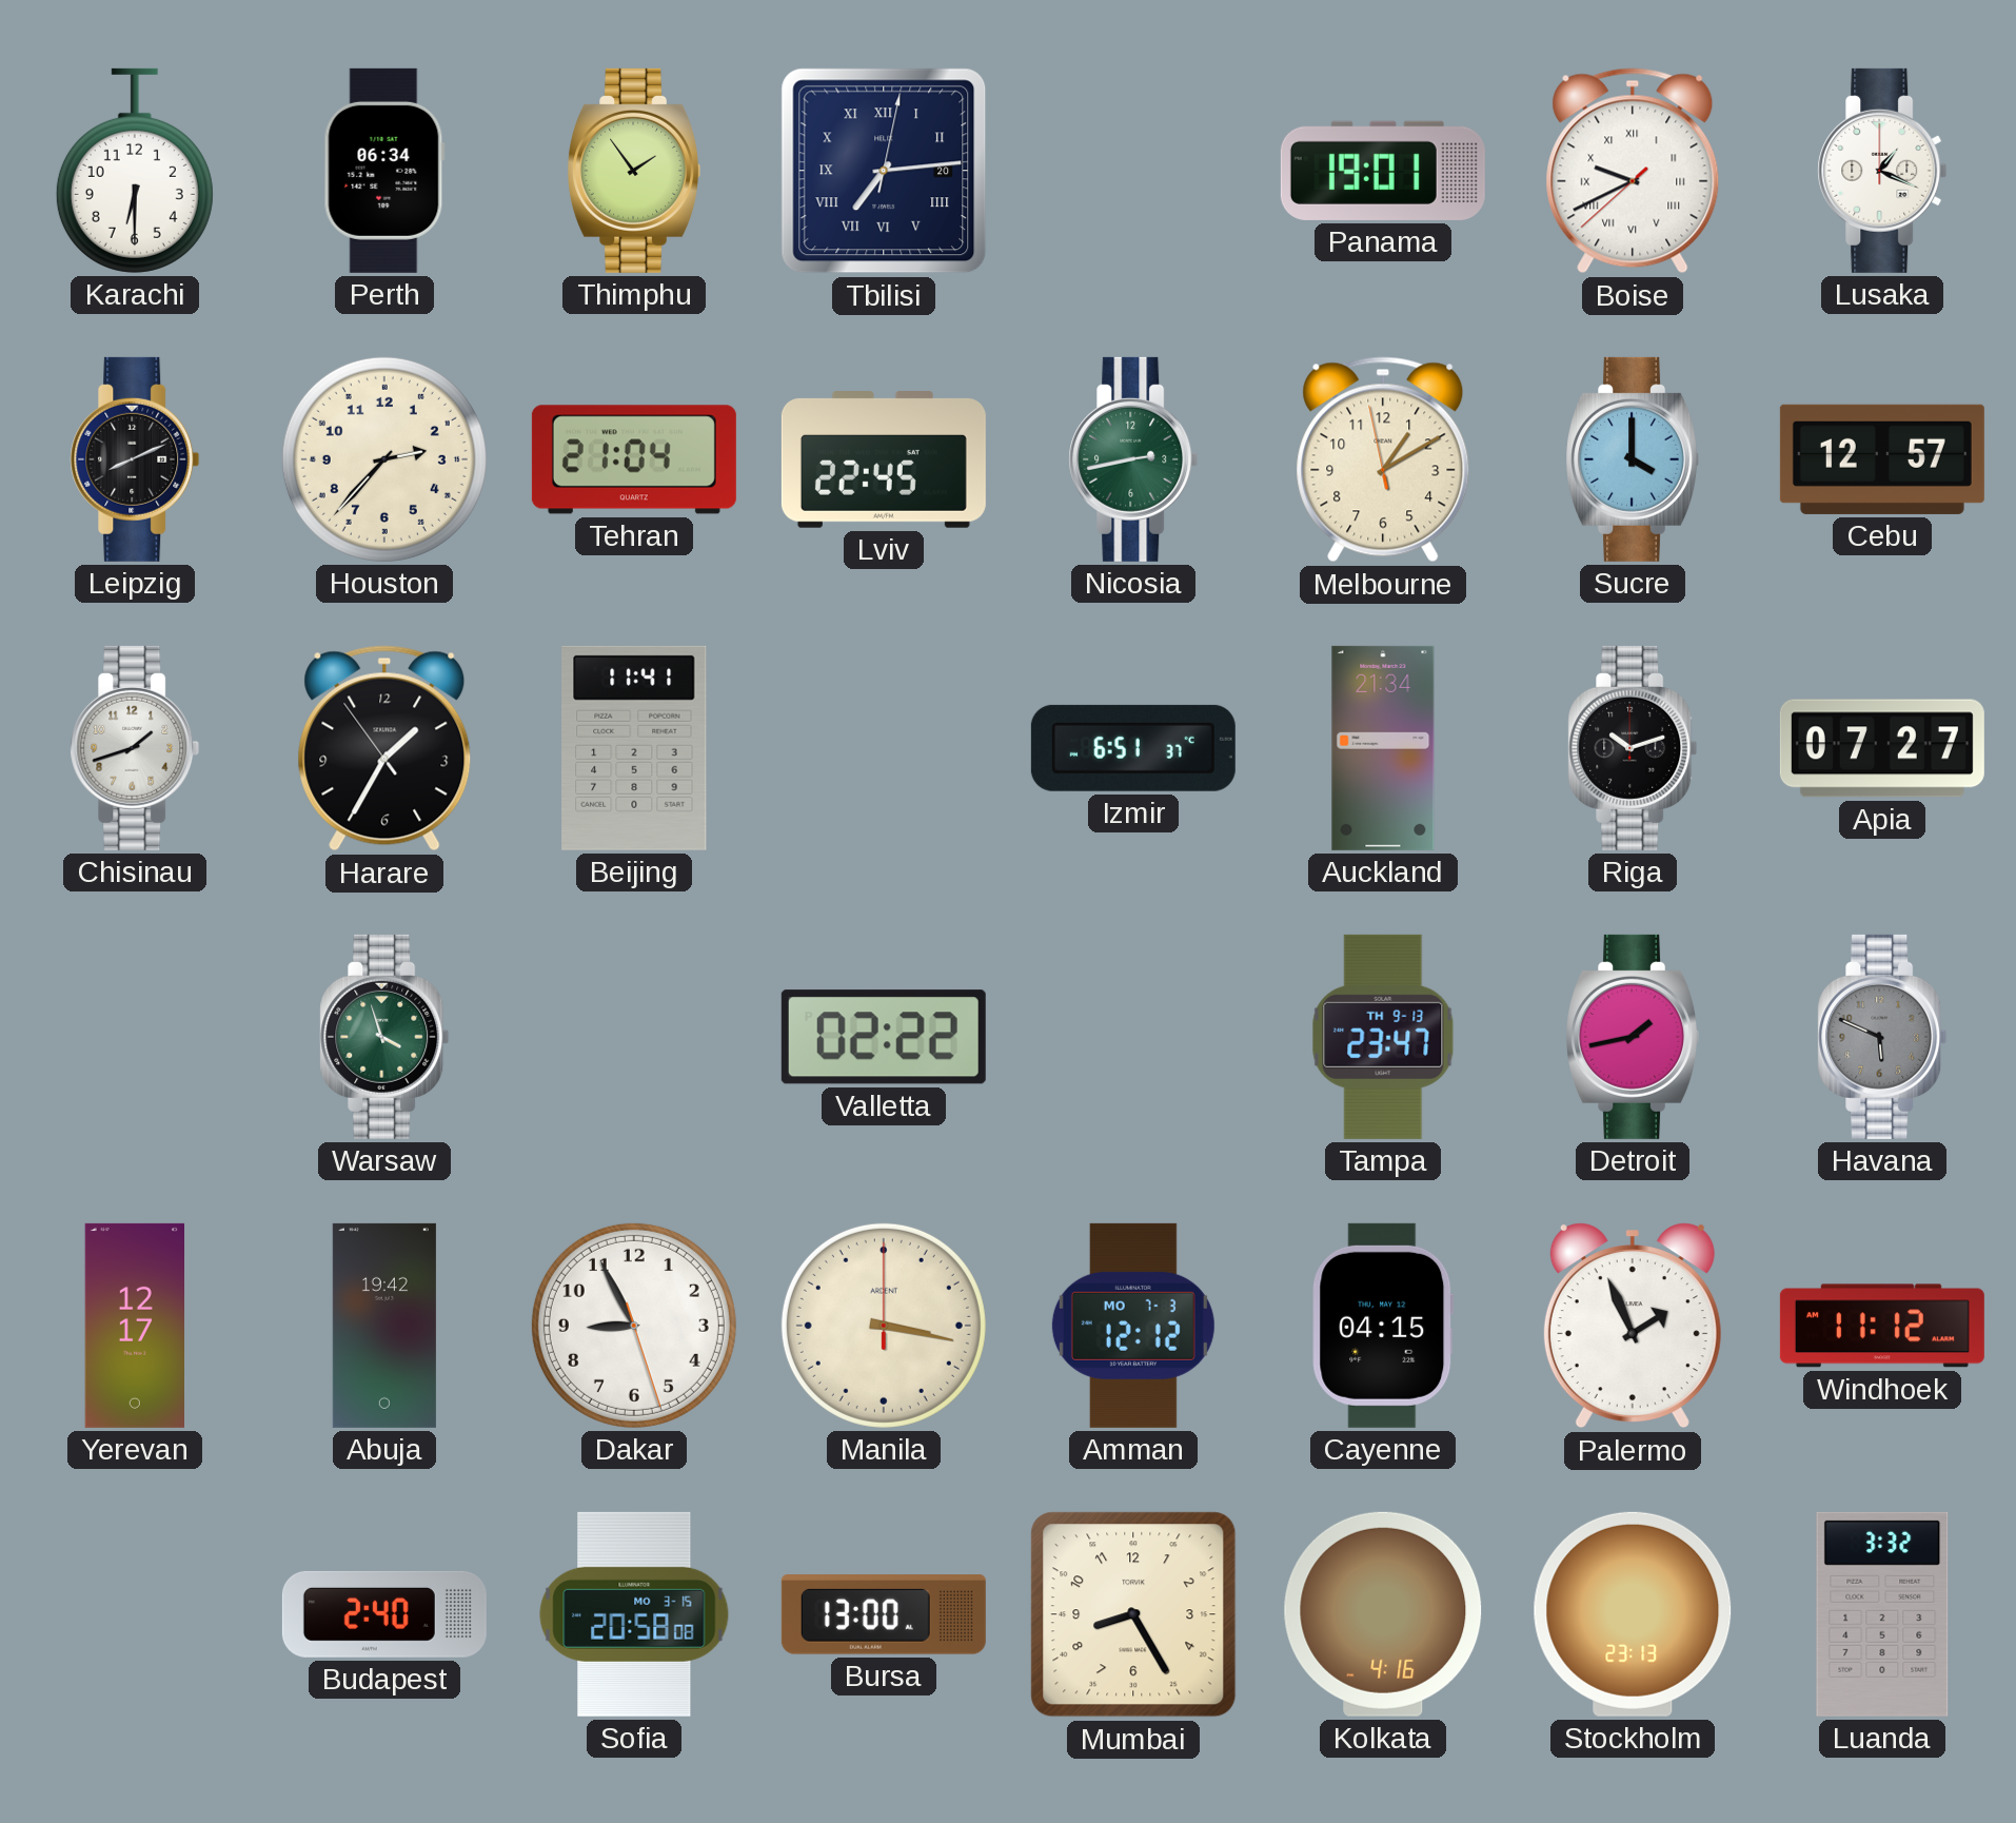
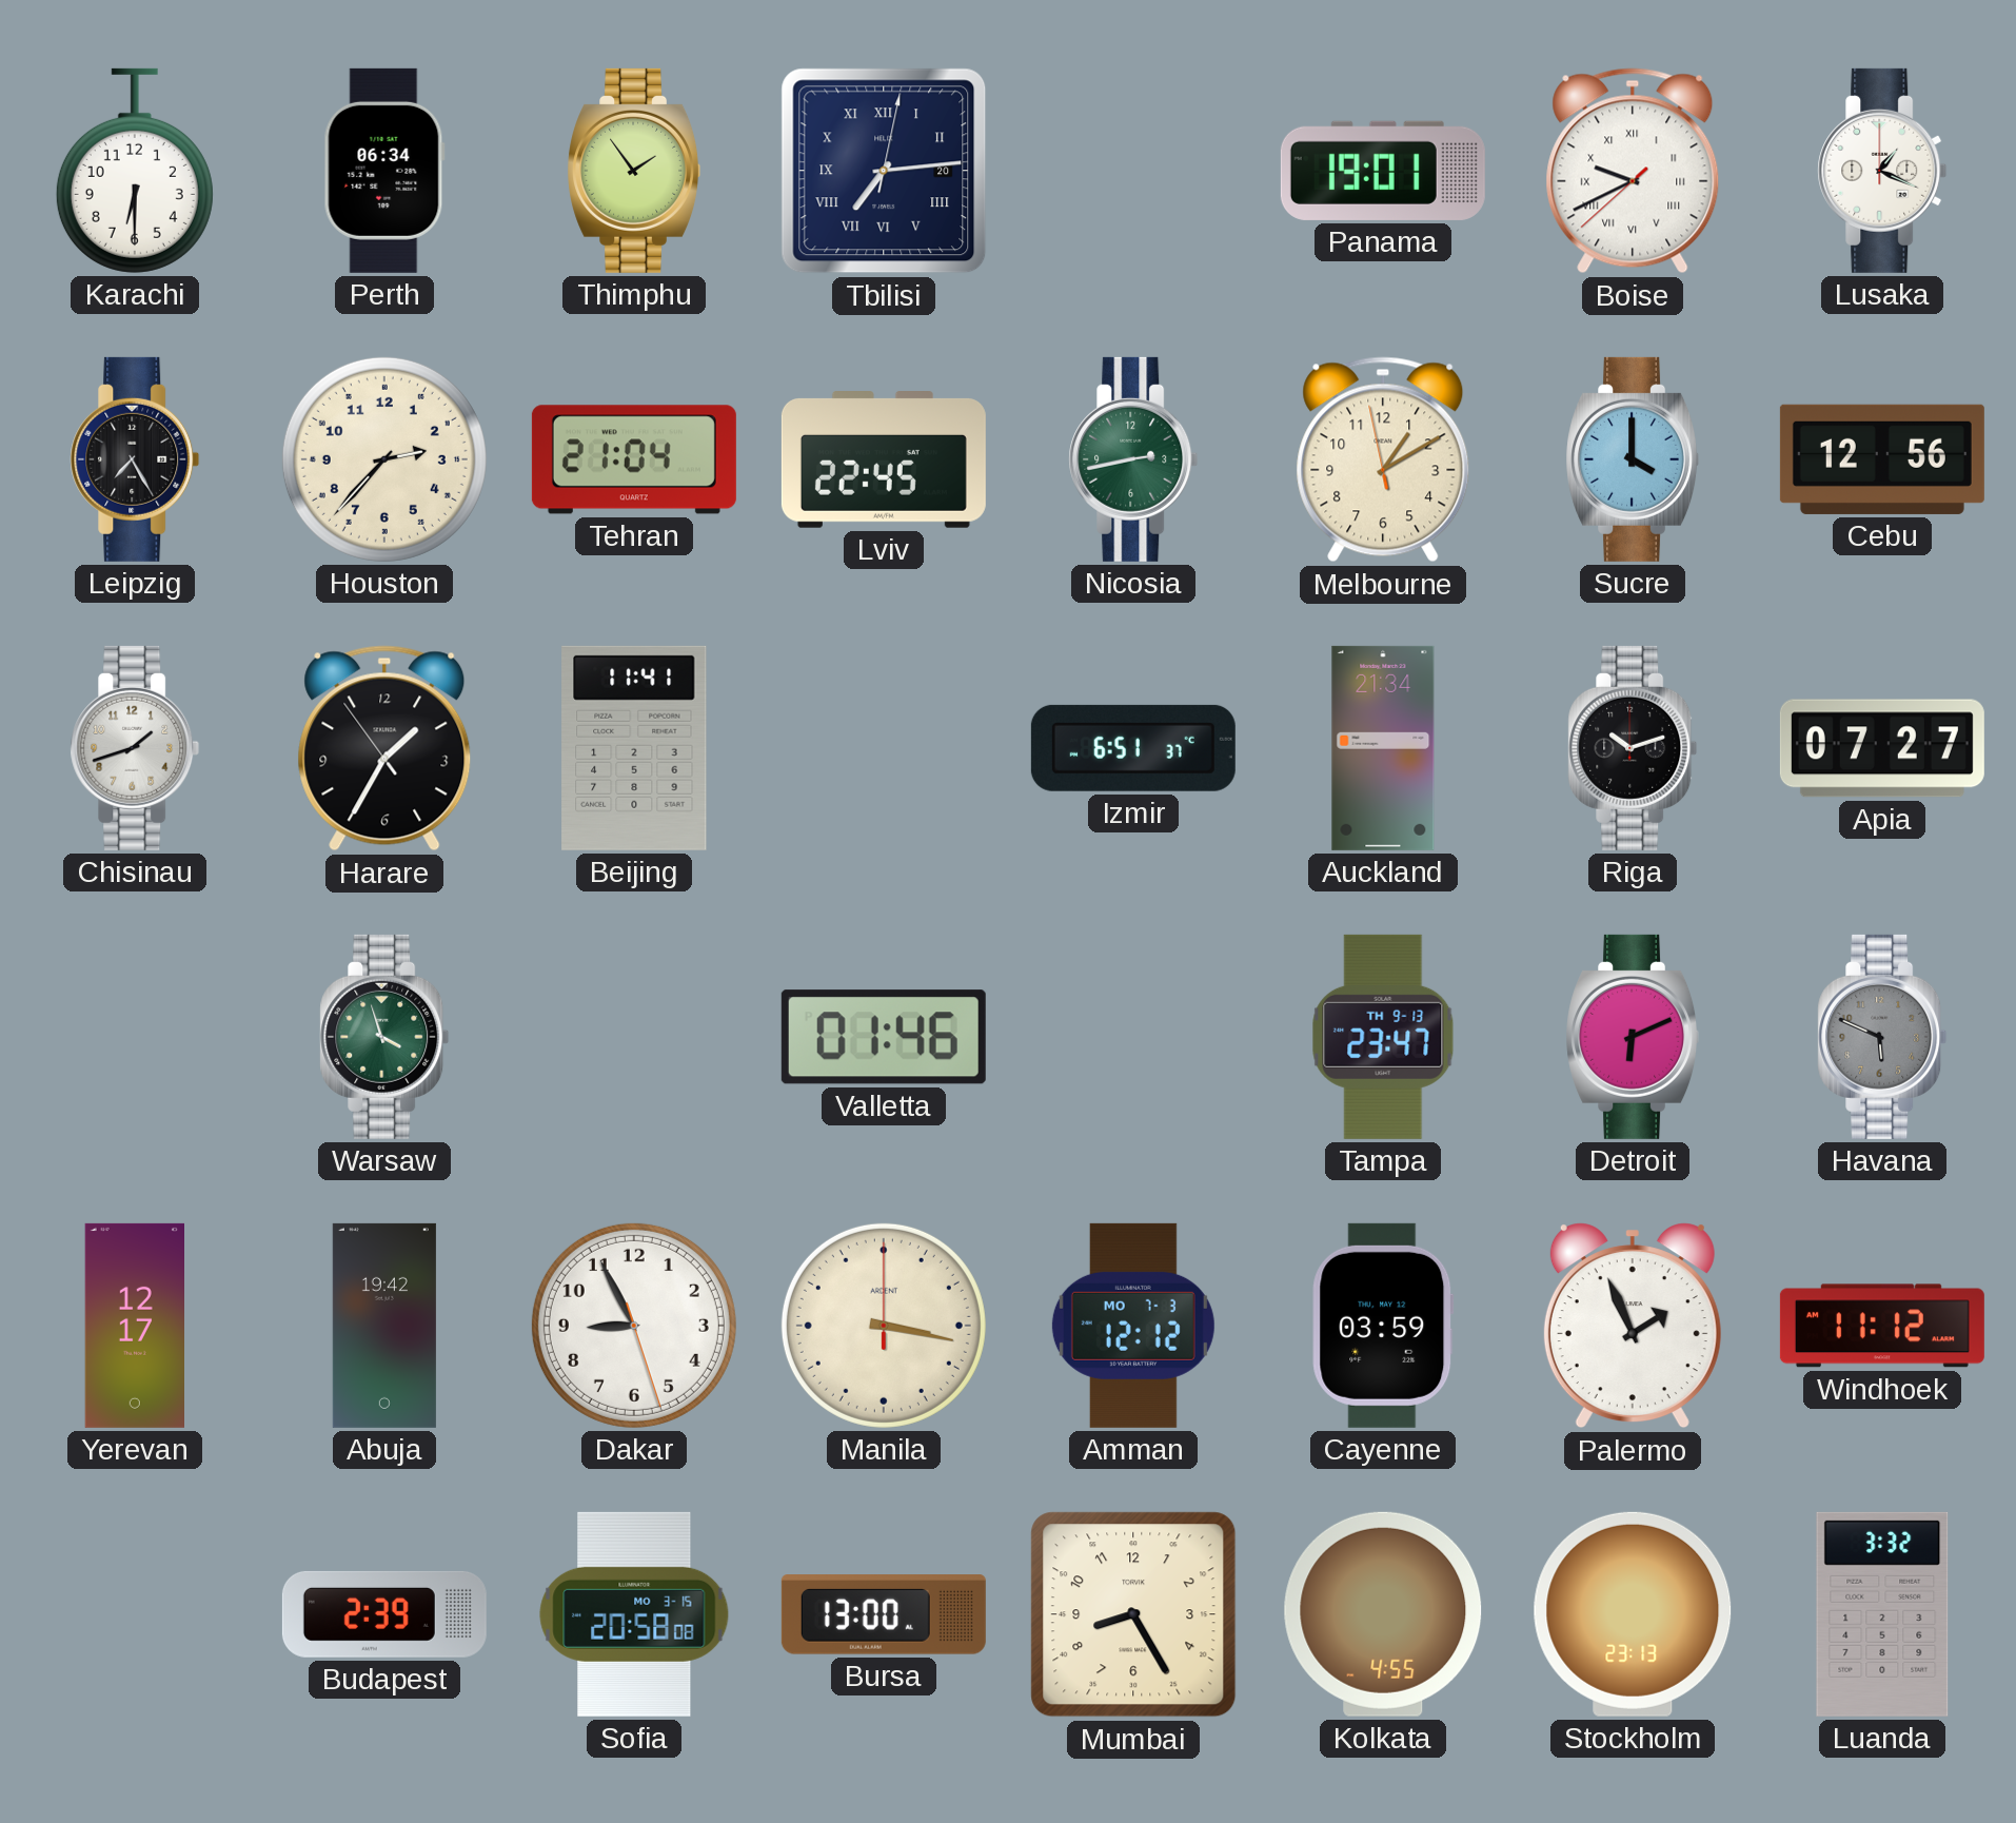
Leipzig: 8:11 -> 7:25 (135, 459)
Cebu: 12:57 -> 12:56 (1882, 459)
Valletta: 02:22 -> 01:46 (884, 1037)
Detroit: 1:43 -> 6:11 (1633, 1037)
Cayenne: 04:15 -> 03:59 (1383, 1326)
Budapest: 2:40 -> 2:39 (384, 1614)
Kolkata: 4:16 -> 4:55 (1383, 1614)
